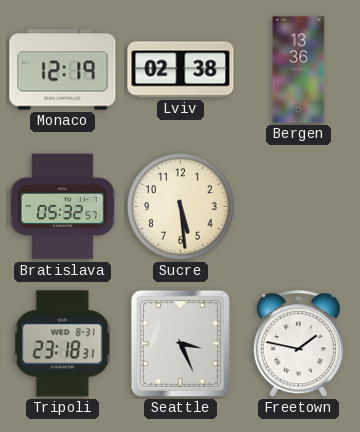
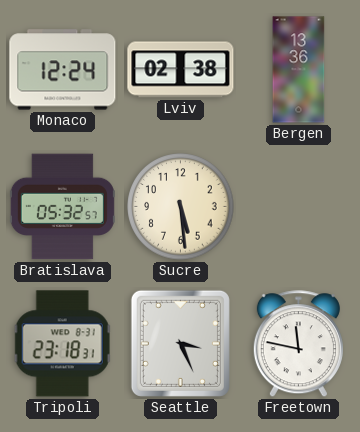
Monaco: 12:19 -> 12:24 (63, 70)
Freetown: 1:47 -> 11:47 (298, 344)
